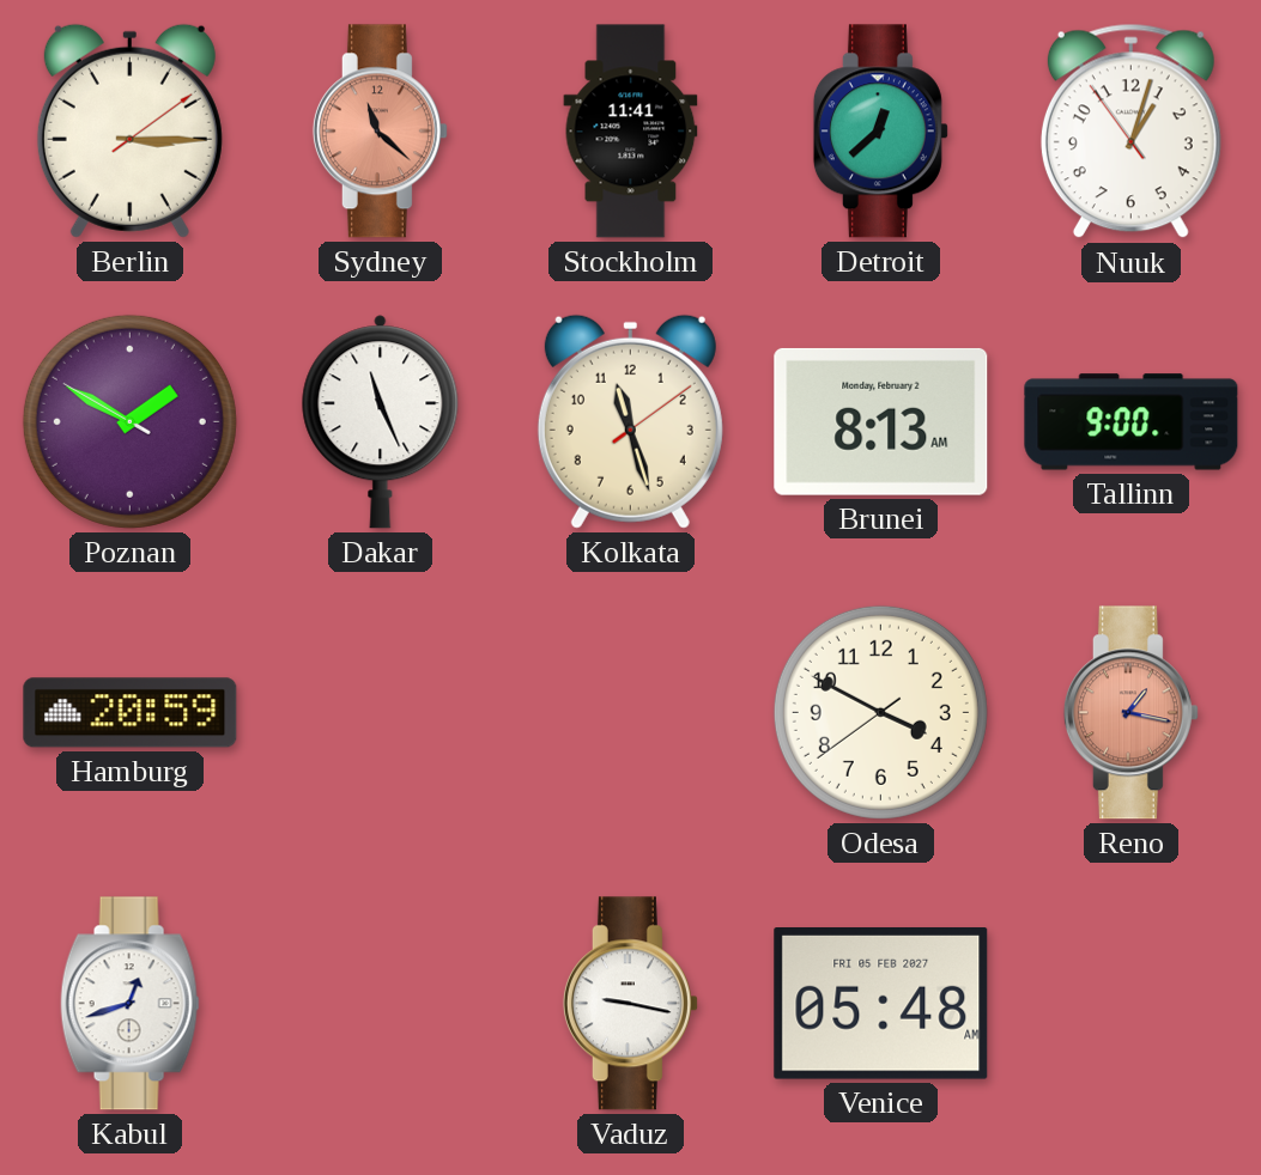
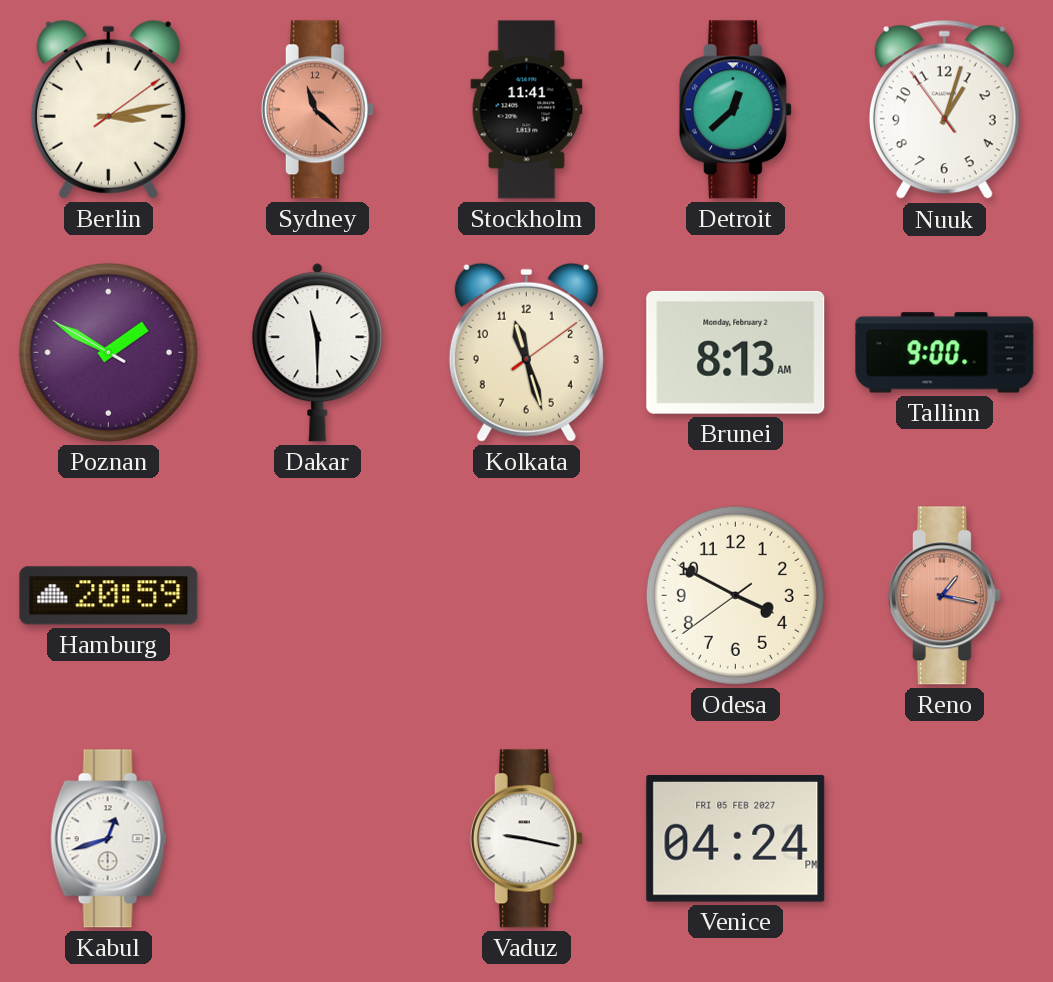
Berlin: 3:15 -> 3:13 (108, 109)
Dakar: 11:26 -> 11:30 (318, 353)
Venice: 05:48 -> 04:24 (736, 839)
